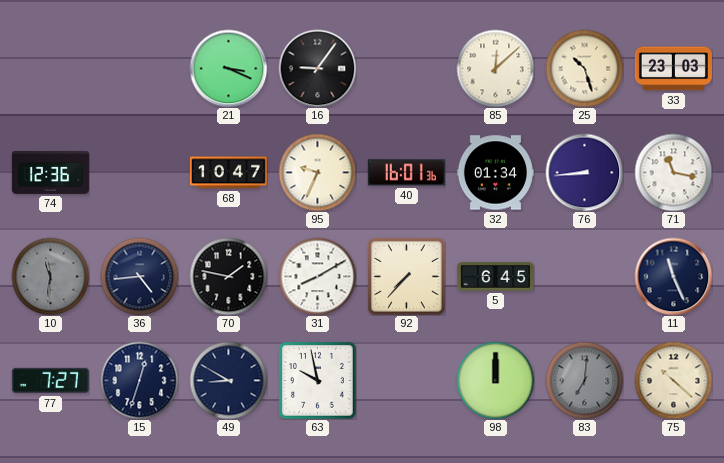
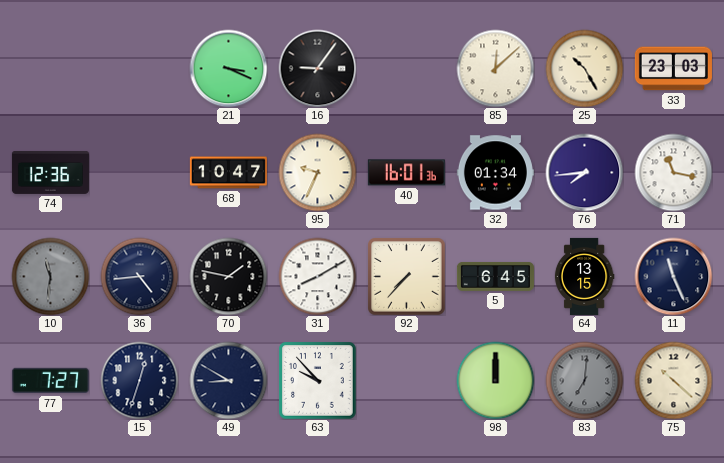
25: 10:27 -> 10:25 (584, 68)
76: 8:44 -> 7:44 (584, 172)
64: none -> 13:15 (584, 276)
63: 9:58 -> 9:53 (318, 381)
